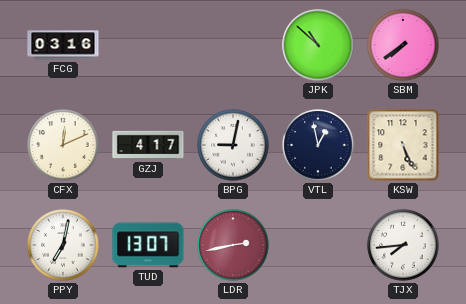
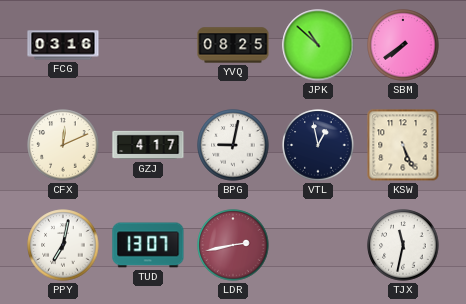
YVQ: none -> 08:25 (233, 45)
TJX: 7:44 -> 11:32 (403, 245)
